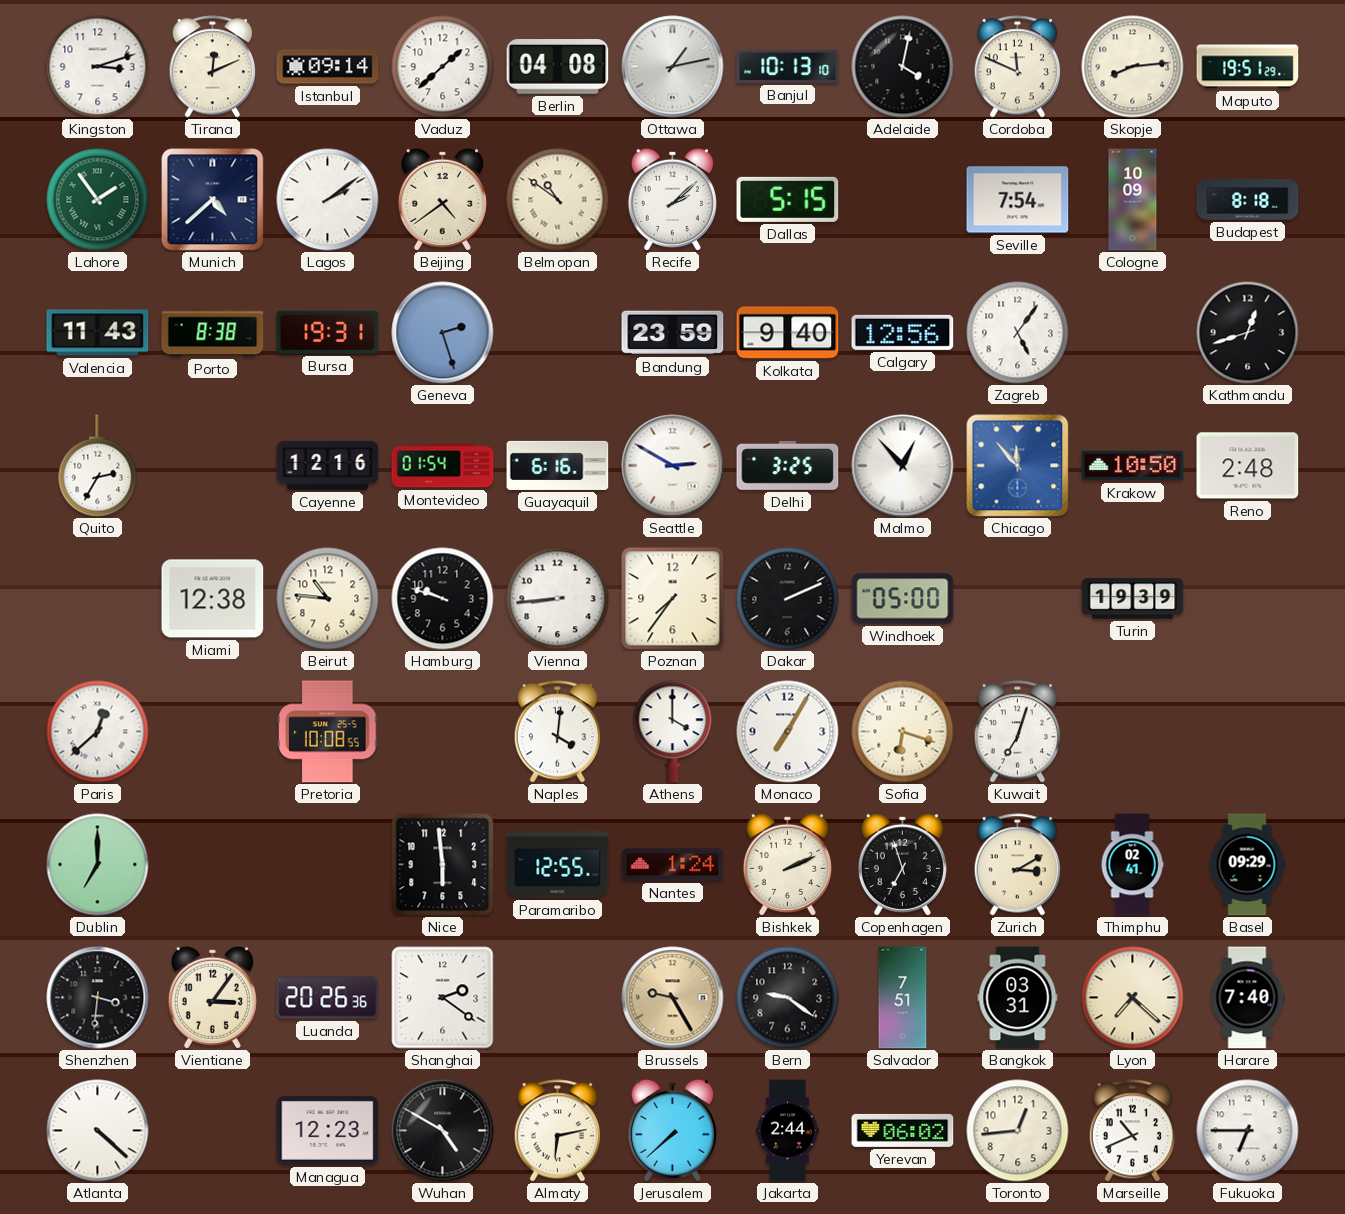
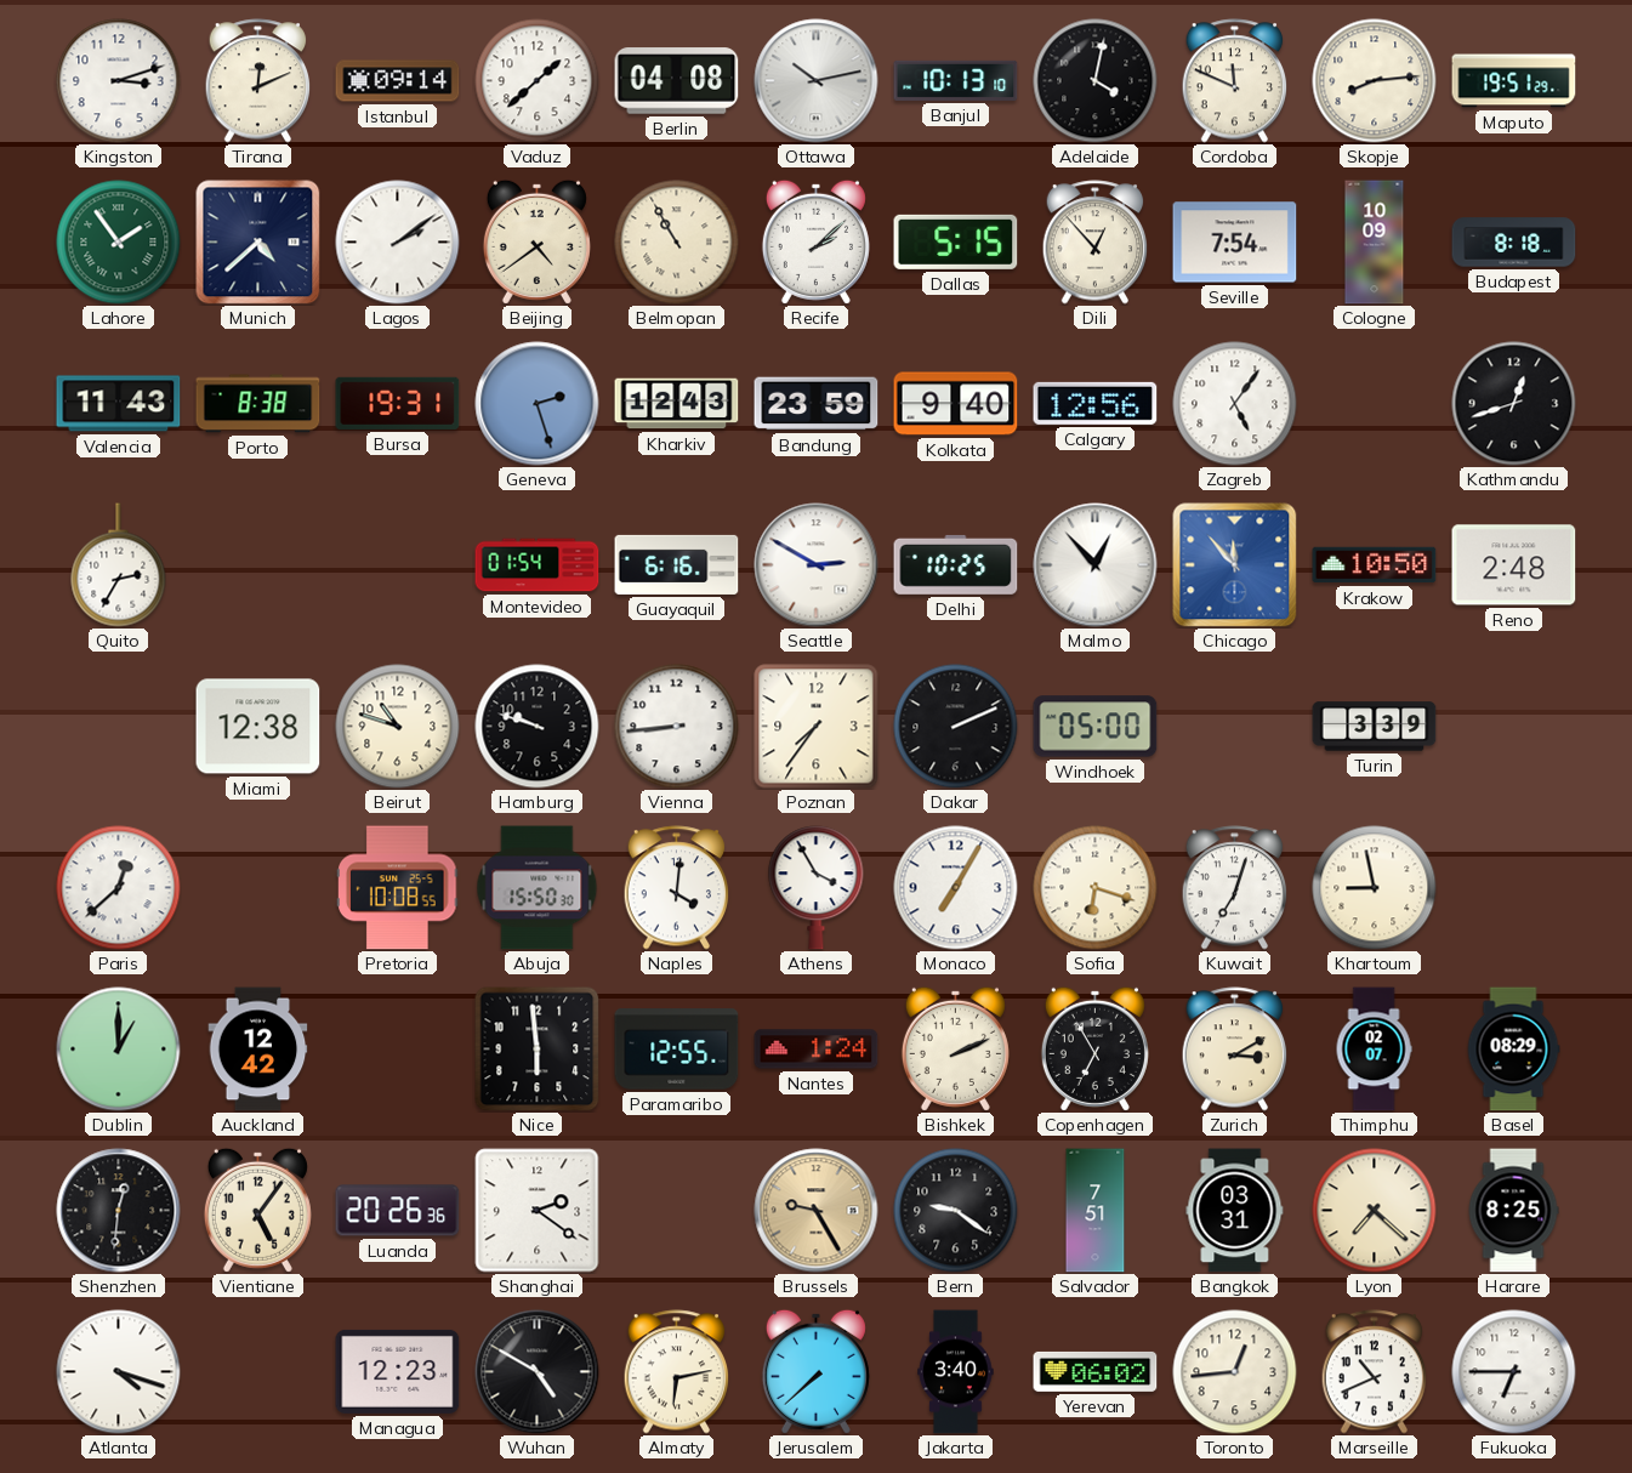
Ottawa: 1:13 -> 10:13 (817, 81)
Belmopan: 10:51 -> 10:55 (677, 243)
Dili: none -> 12:53 (1096, 243)
Kharkiv: none -> 12:43 (677, 404)
Cayenne: 12:16 -> none (328, 465)
Delhi: 3:25 -> 10:25 (956, 564)
Beirut: 10:46 -> 10:48 (398, 727)
Turin: 19:39 -> 3:39 (1375, 727)
Abuja: none -> 15:50 (538, 888)
Athens: 4:00 -> 3:55 (817, 888)
Khartoum: none -> 8:58 (1375, 888)
Dublin: 7:00 -> 1:00 (119, 1050)
Auckland: none -> 12:42 (258, 1050)
Copenhagen: 6:57 -> 6:55 (1094, 1048)
Thimphu: 02:41 -> 02:07 (1374, 1050)
Basel: 09:29 -> 08:29 (1513, 1050)
Shenzhen: 3:31 -> 12:31 (119, 1211)
Vientiane: 3:06 -> 5:06 (257, 1210)
Harare: 7:40 -> 8:25 (1513, 1211)
Atlanta: 4:22 -> 4:18 (119, 1372)
Jakarta: 2:44 -> 3:40 (956, 1372)
